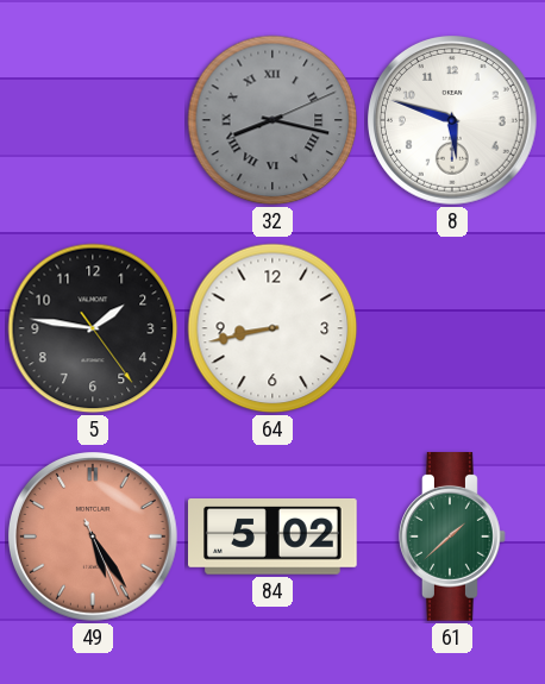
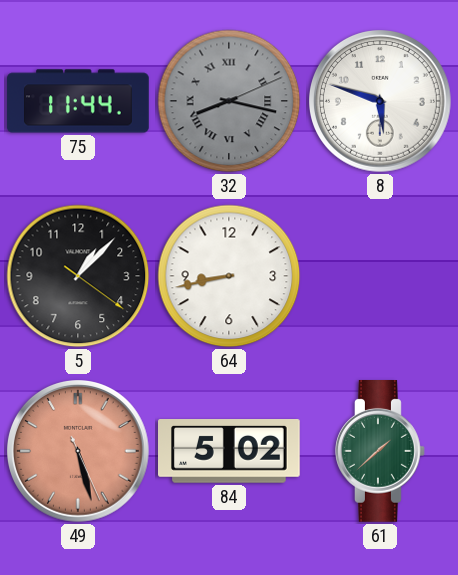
75: none -> 11:44 (78, 101)
5: 1:46 -> 1:07 (78, 276)
49: 5:24 -> 5:27 (79, 452)
